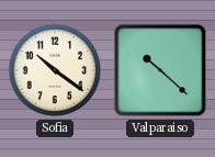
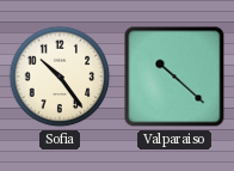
Sofia: 10:21 -> 10:24 (60, 77)
